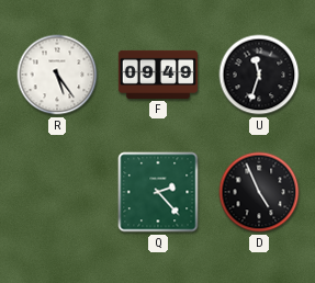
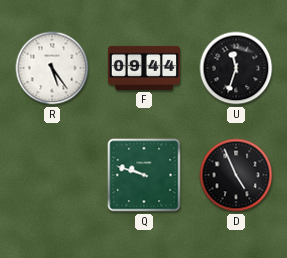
F: 09:49 -> 09:44 (143, 68)
Q: 2:23 -> 9:48 (144, 175)
